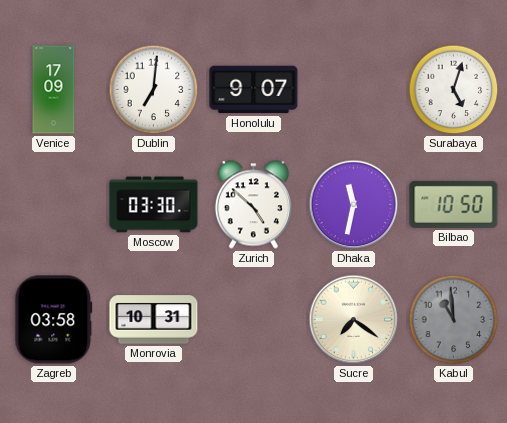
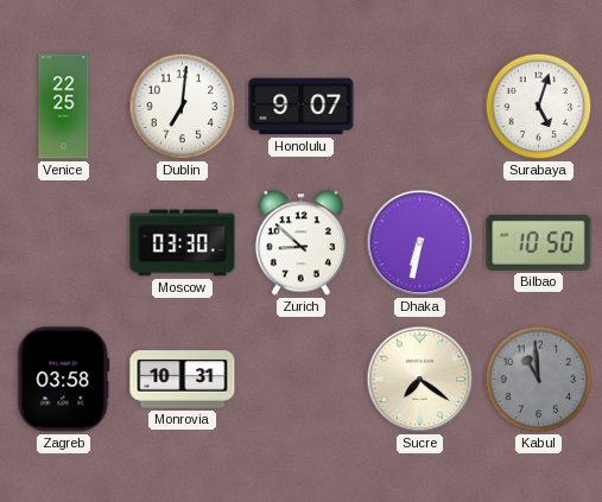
Venice: 17:09 -> 22:25 (64, 107)
Zurich: 4:52 -> 8:52 (300, 243)
Dhaka: 11:32 -> 6:32 (420, 243)
